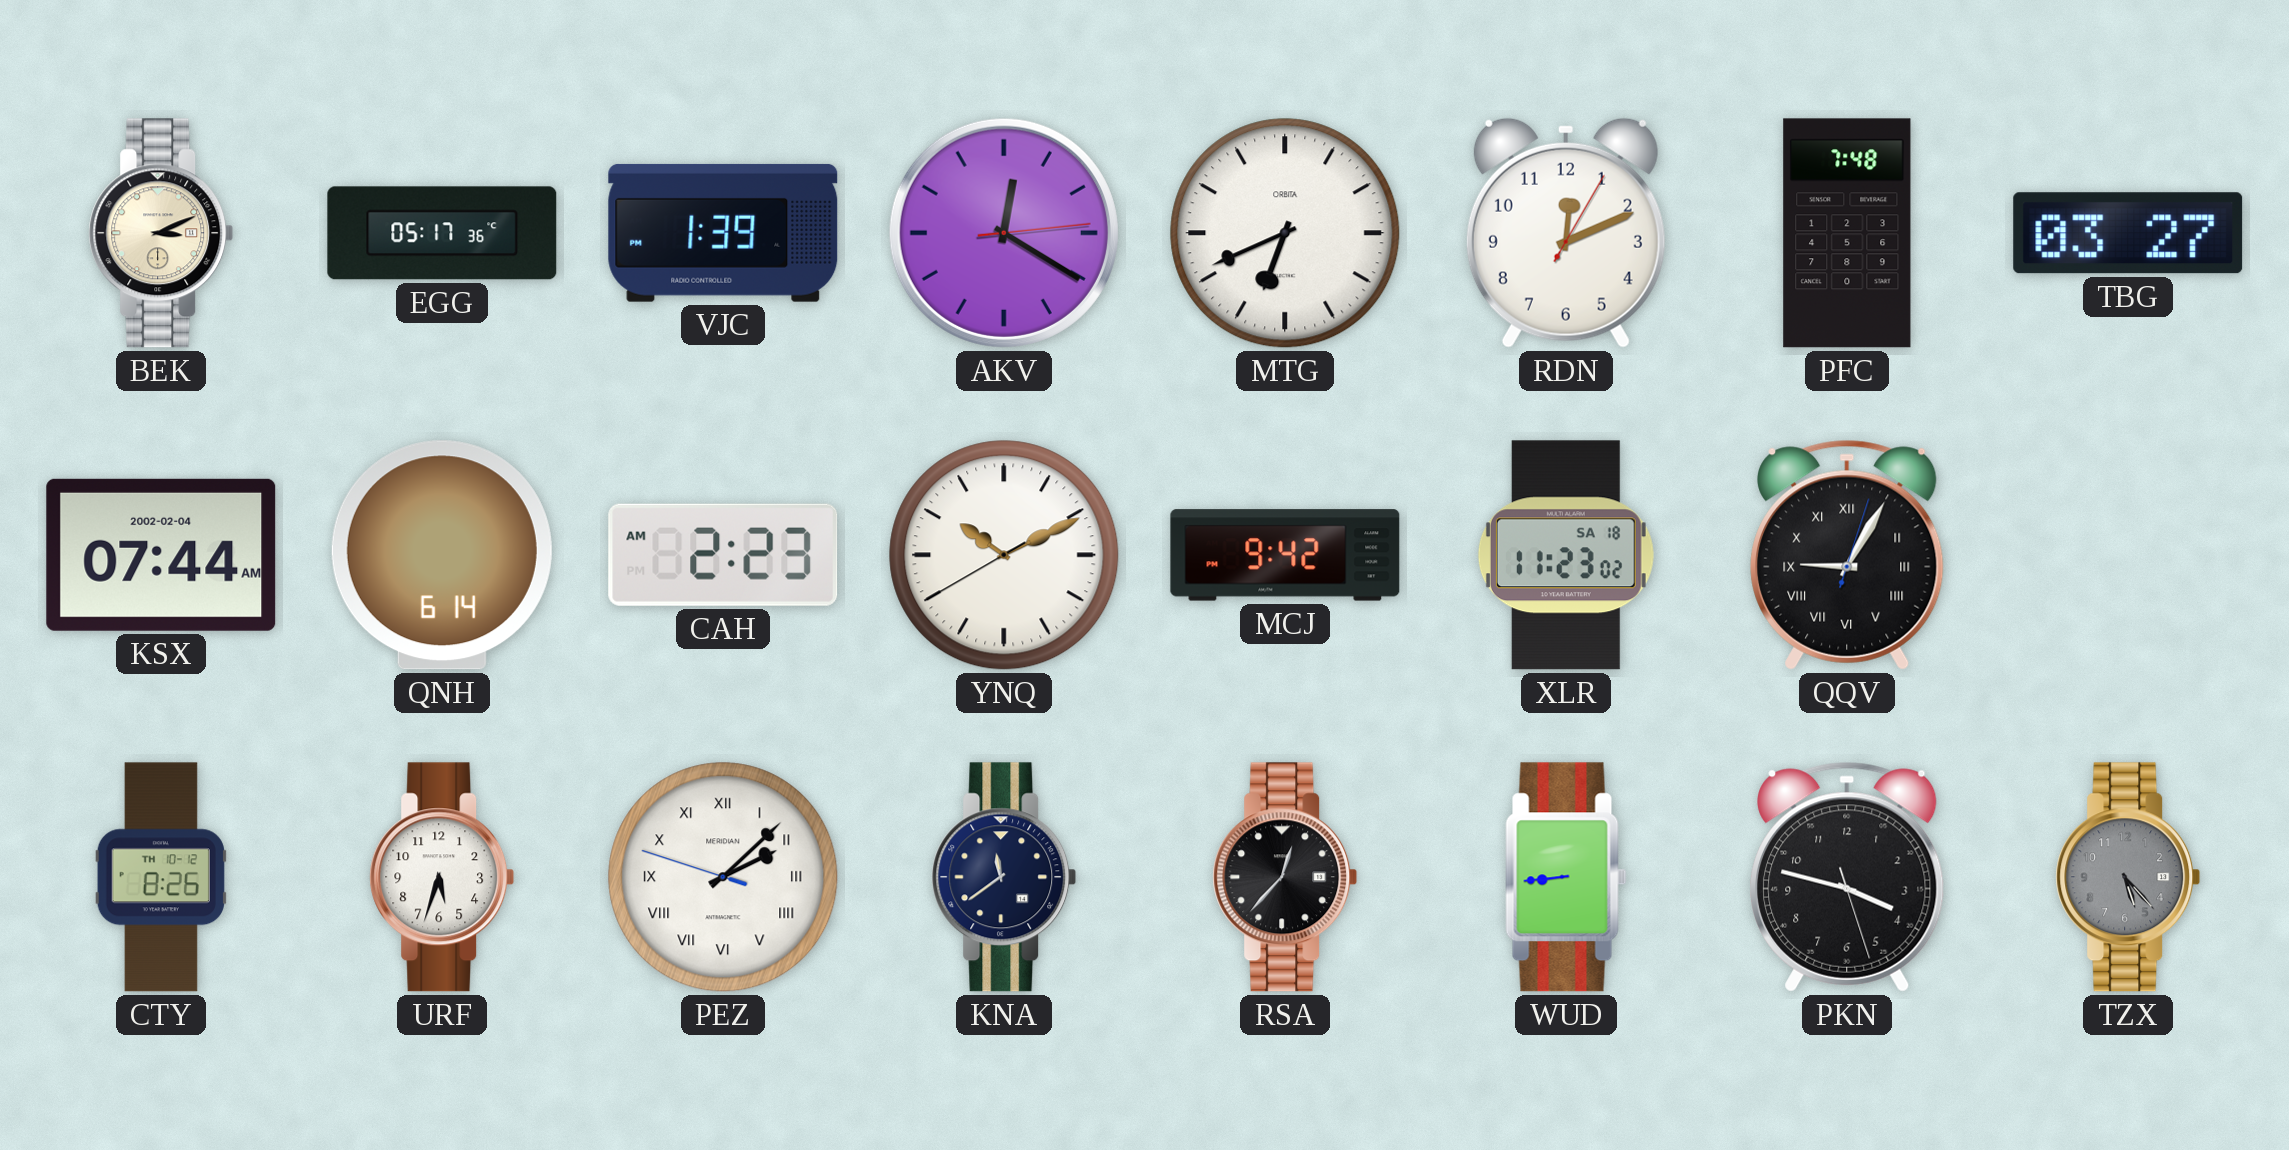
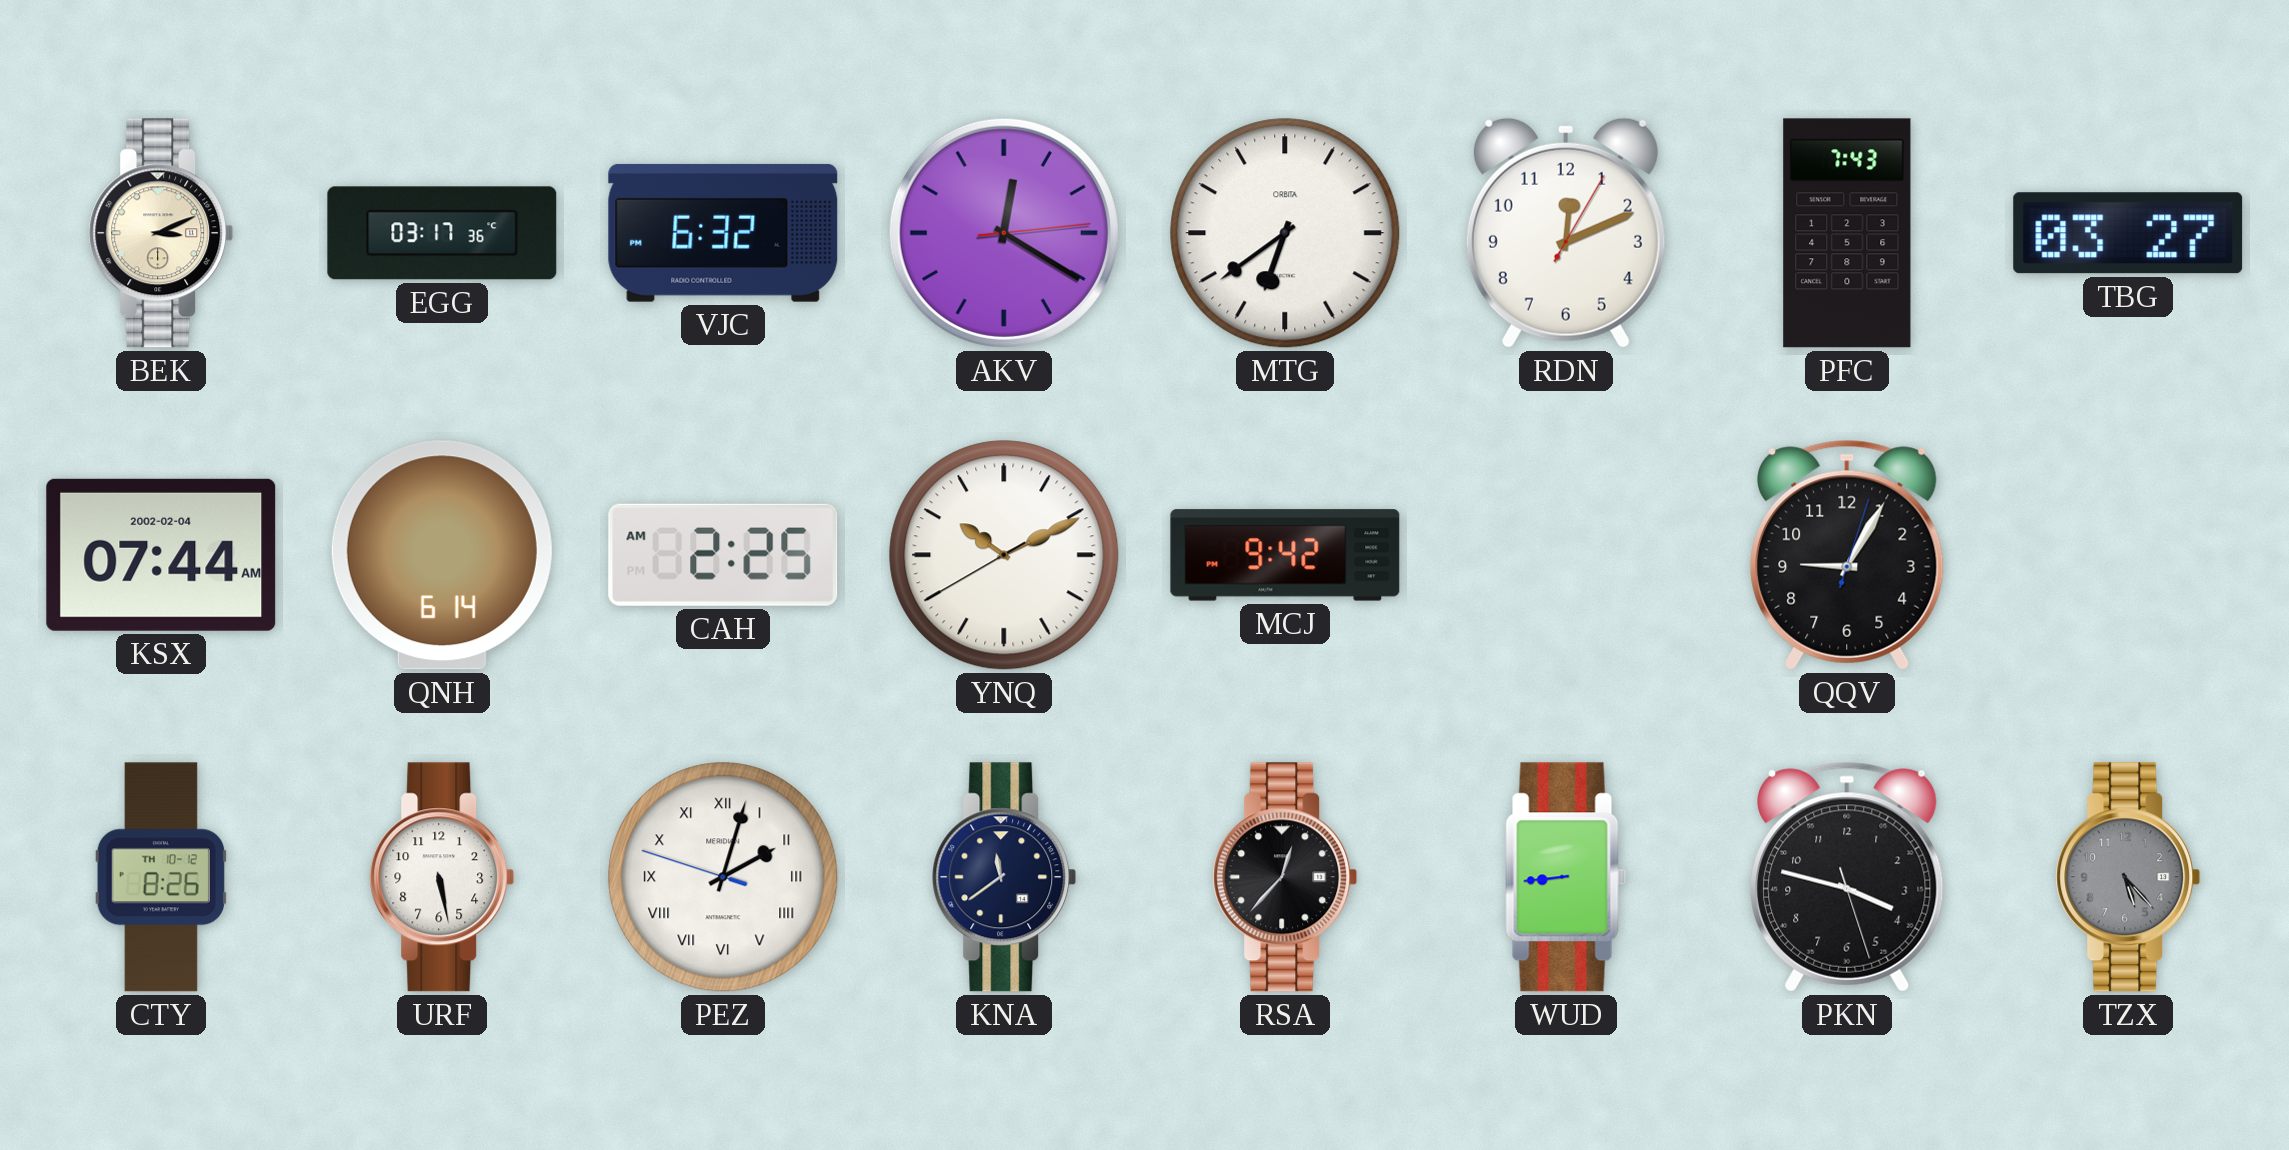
EGG: 05:17 -> 03:17 (442, 233)
VJC: 1:39 -> 6:32 (723, 233)
MTG: 6:41 -> 6:39 (1285, 233)
PFC: 7:48 -> 7:43 (1847, 233)
CAH: 2:23 -> 2:25 (723, 555)
XLR: 11:23 -> none (1566, 555)
QQV numerals: Roman -> Arabic (1847, 555)
URF: 5:33 -> 5:28 (442, 877)
PEZ: 2:07 -> 2:02 (723, 877)
